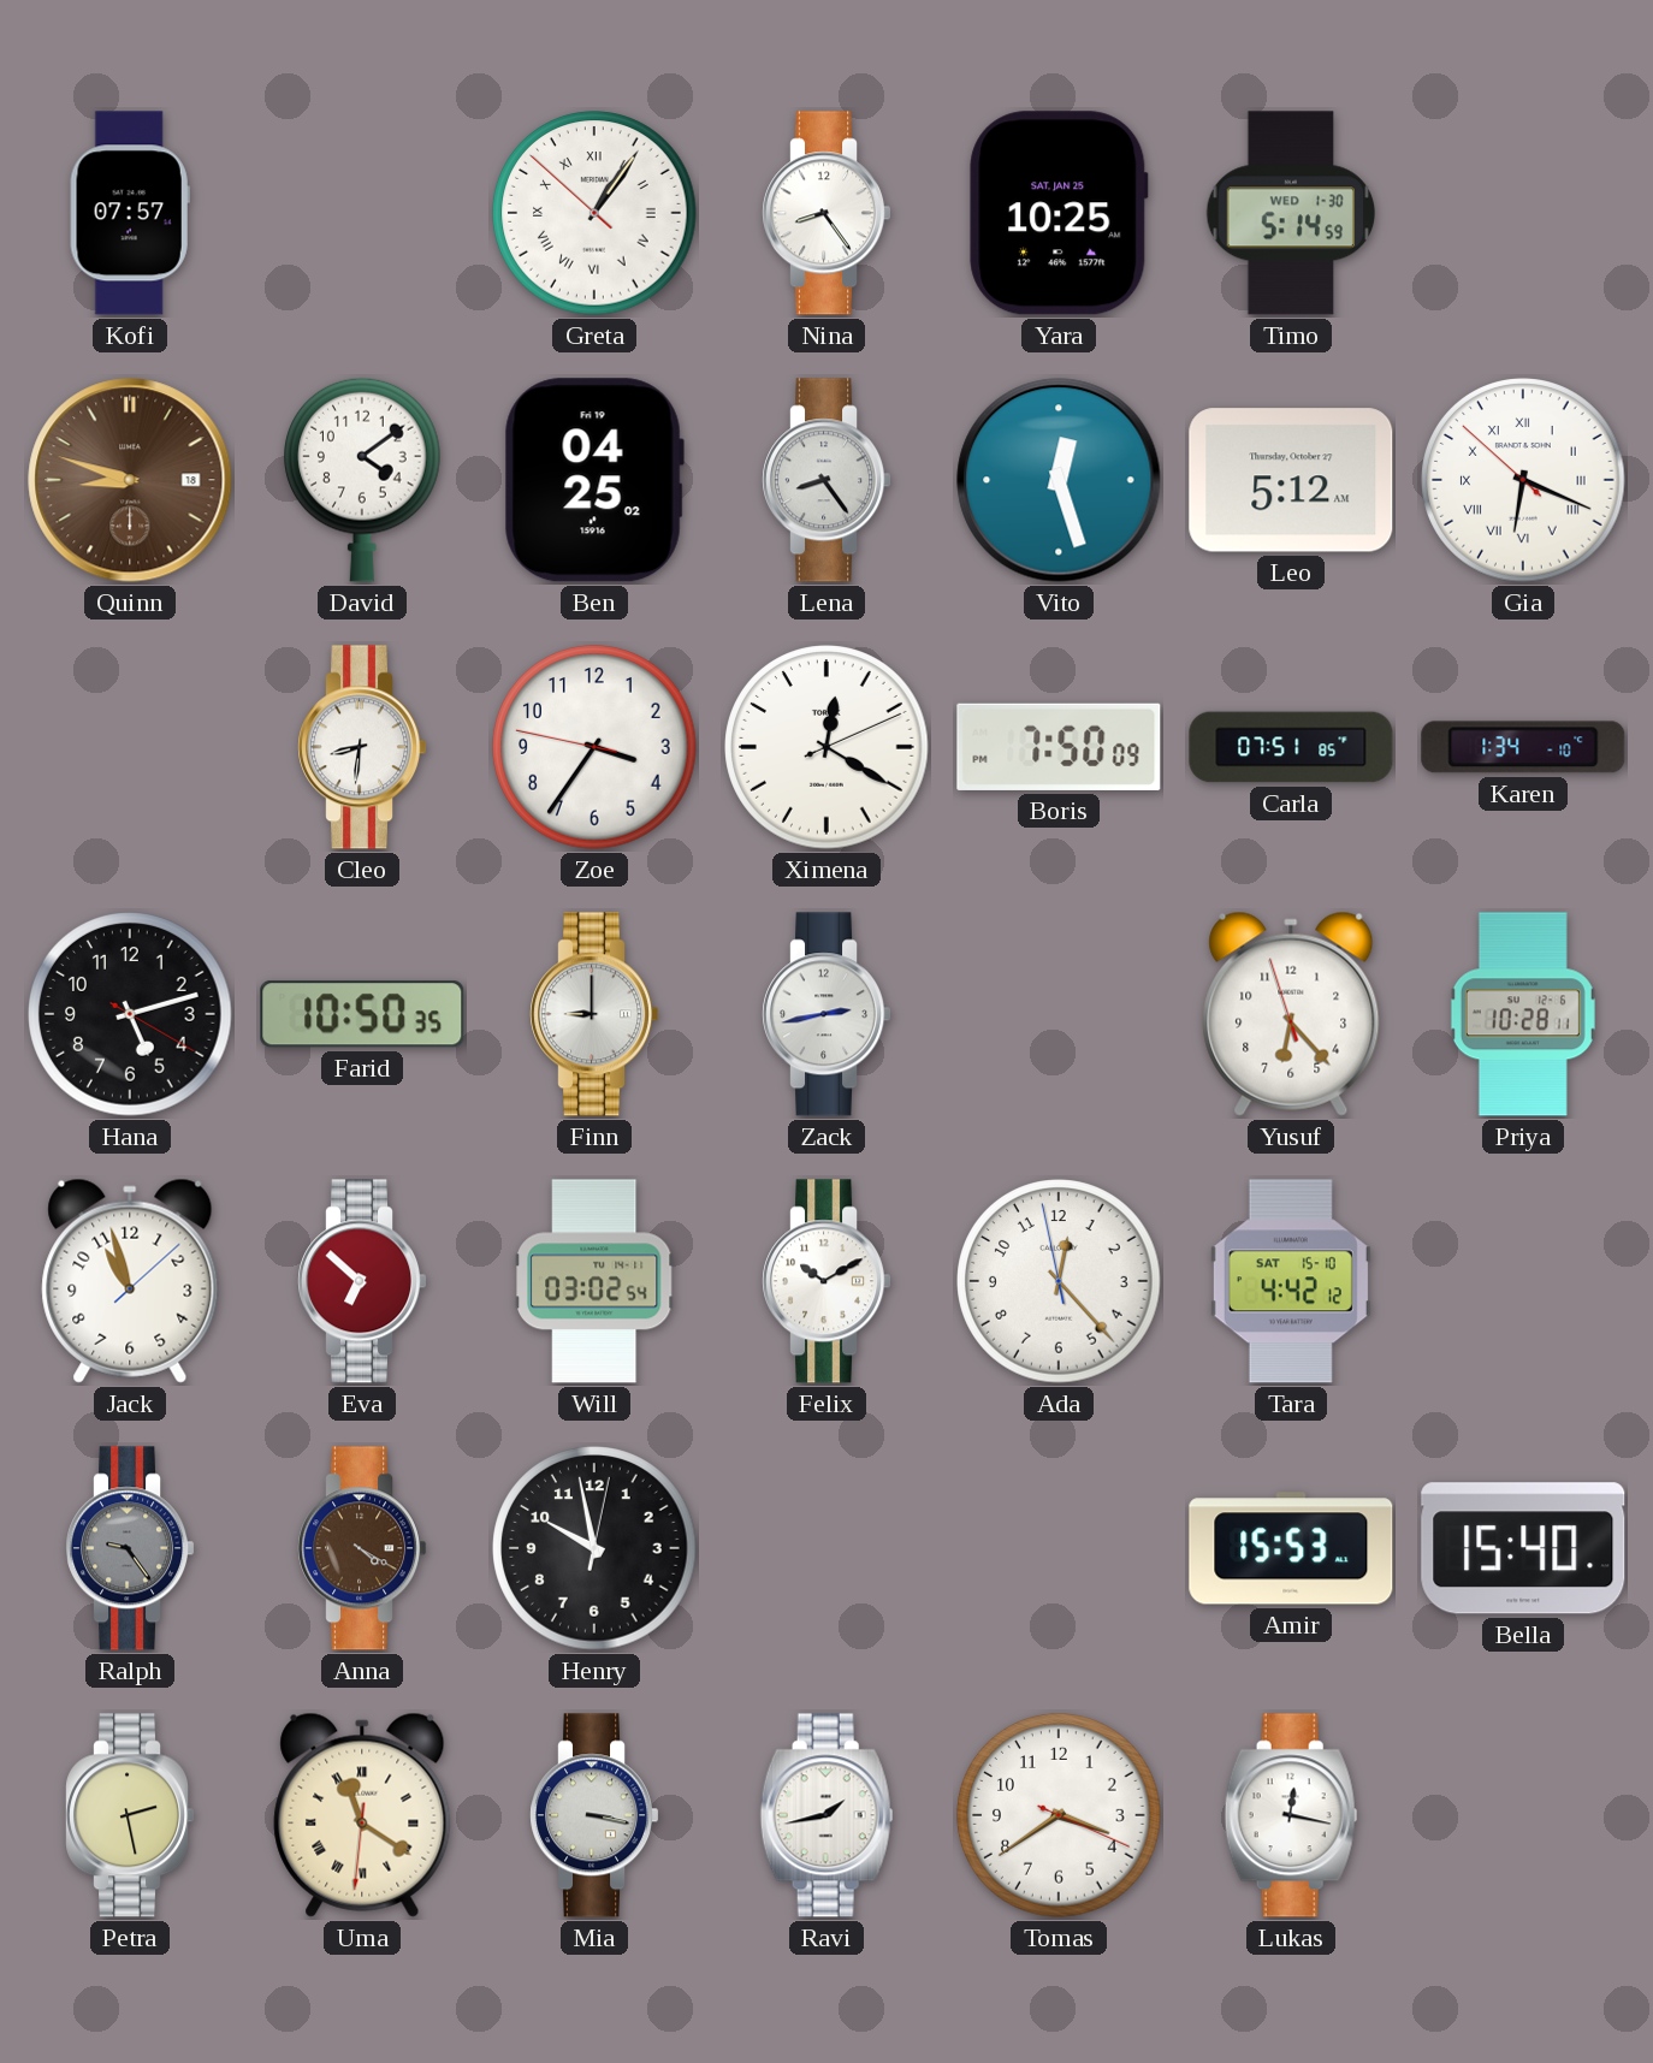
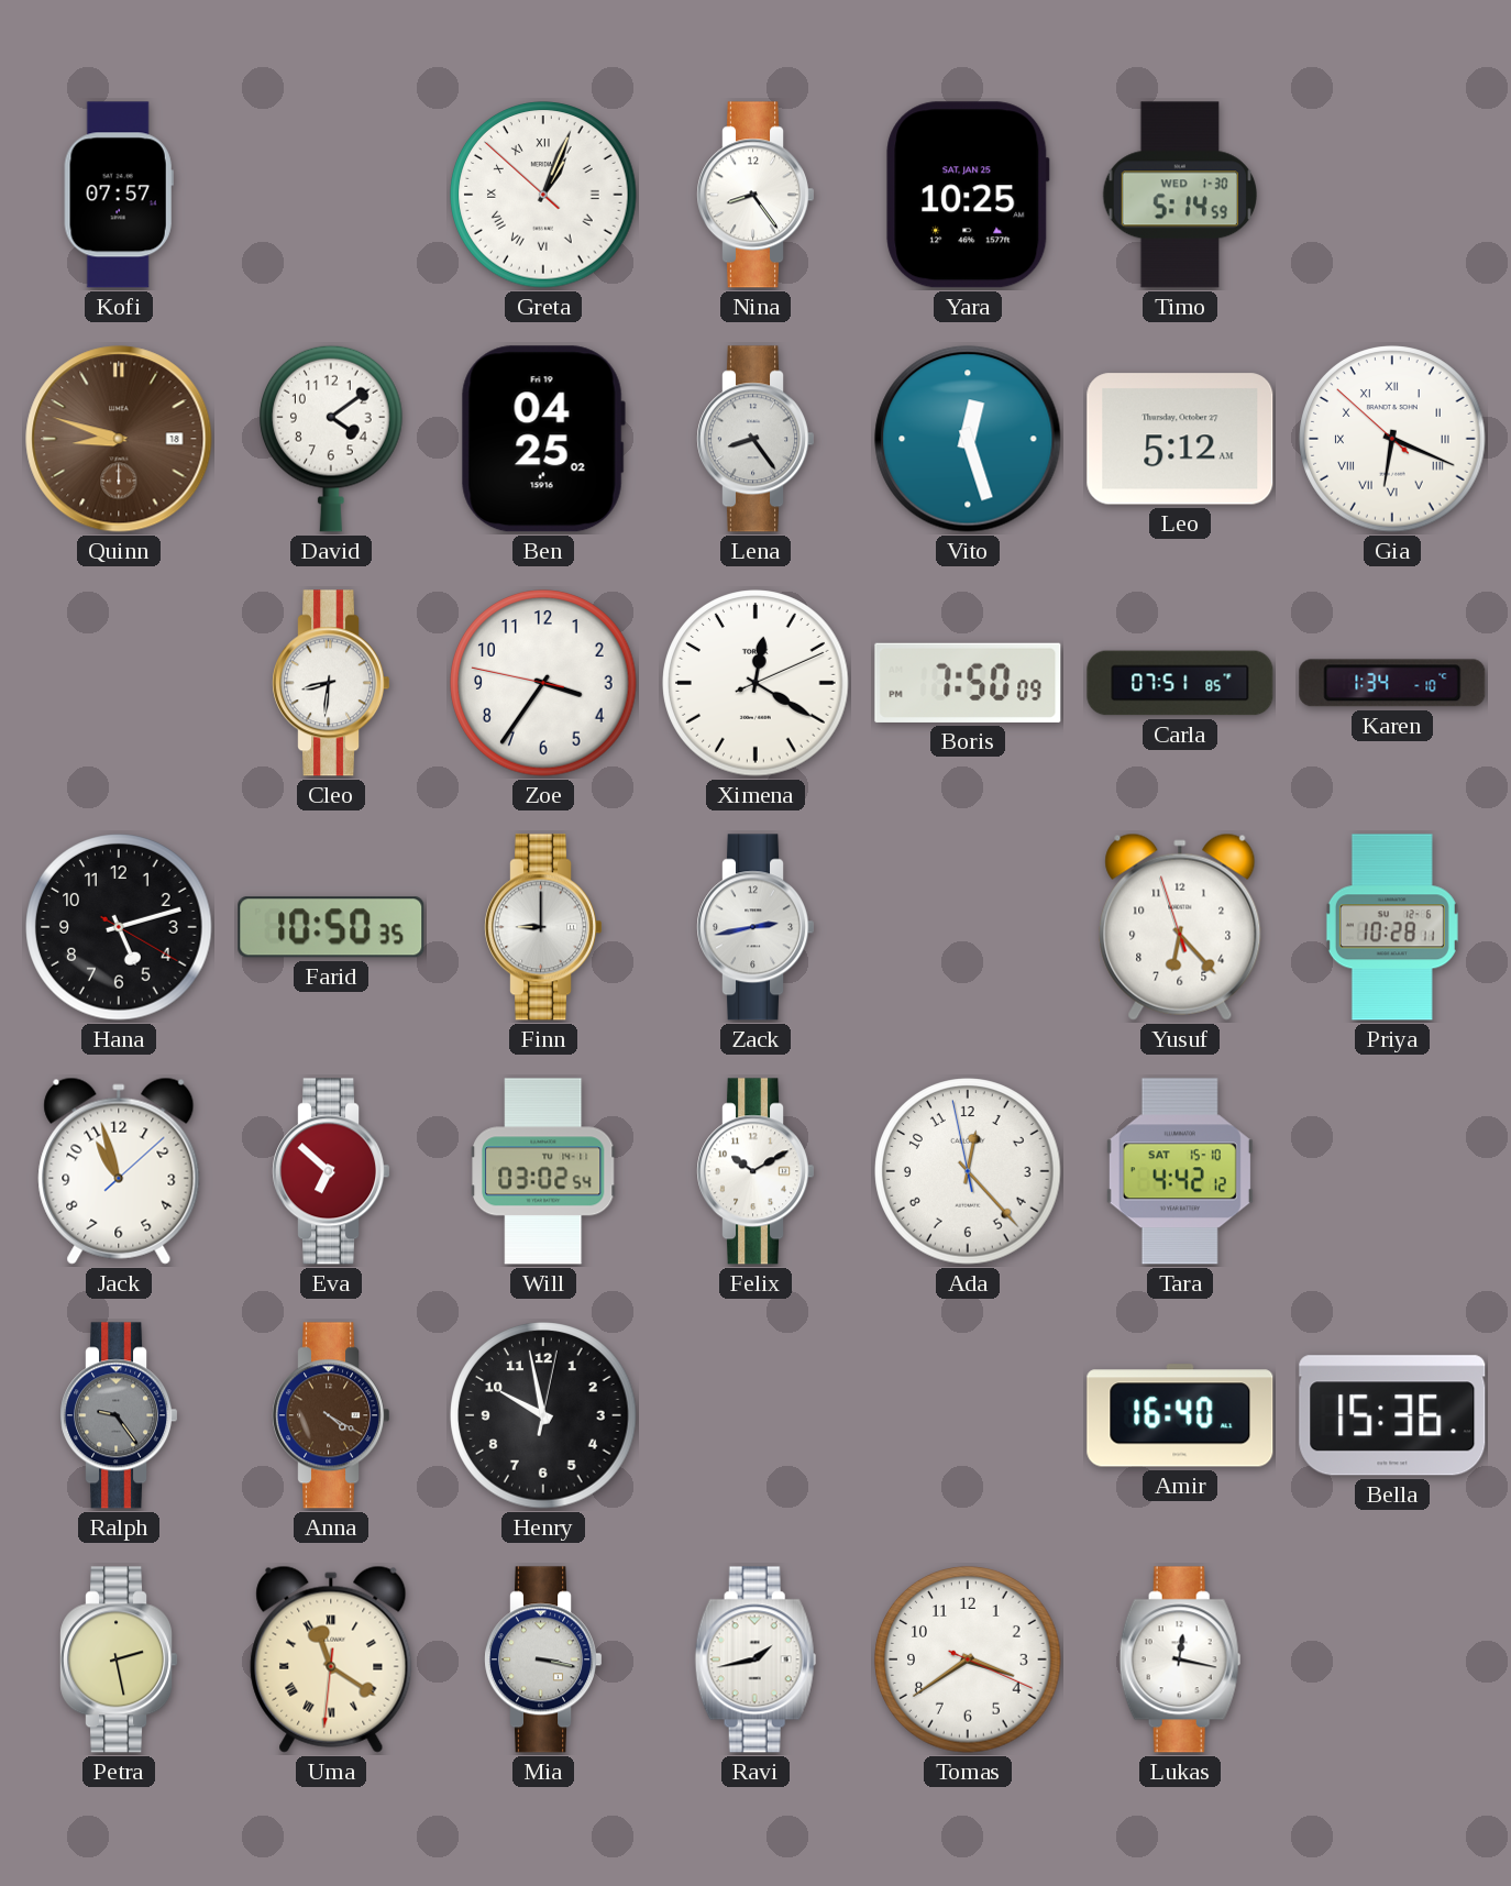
Greta: 1:05 -> 1:03 (543, 195)
Amir: 15:53 -> 16:40 (1180, 1415)
Bella: 15:40 -> 15:36 (1392, 1415)
